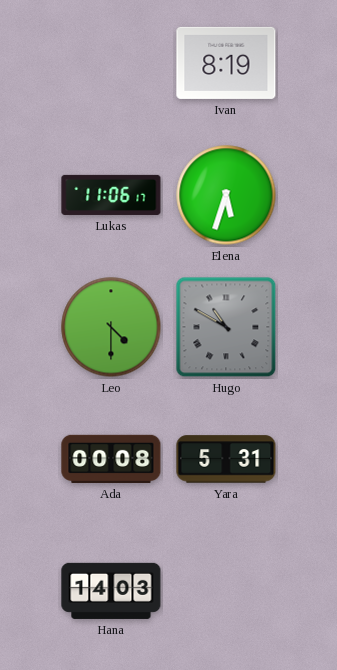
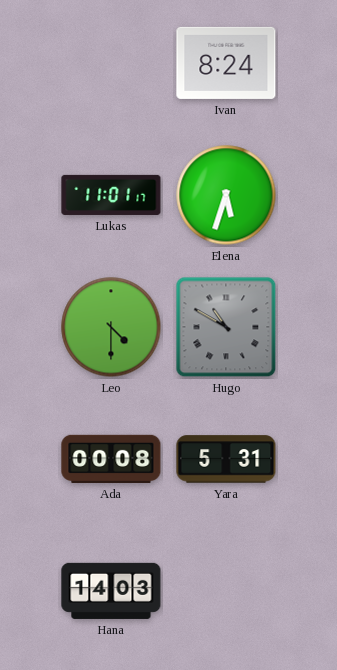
Ivan: 8:19 -> 8:24 (226, 63)
Lukas: 11:06 -> 11:01 (111, 195)
